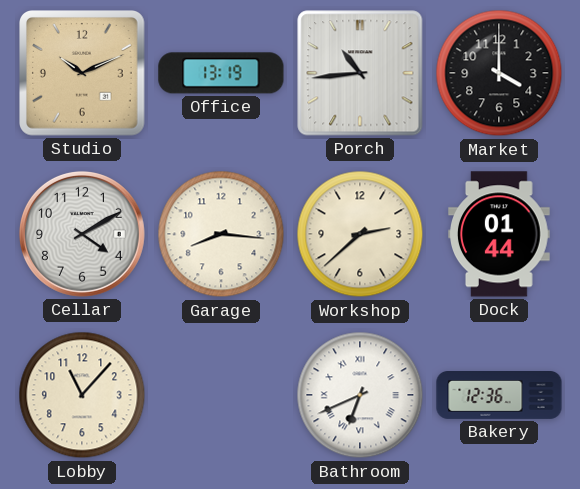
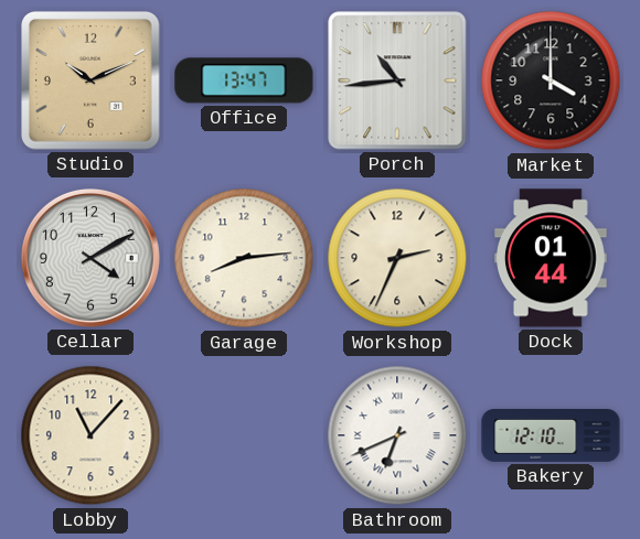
Office: 13:19 -> 13:47 (244, 80)
Garage: 8:16 -> 8:14 (244, 258)
Workshop: 2:38 -> 2:34 (397, 258)
Bakery: 12:36 -> 12:10 (551, 436)
